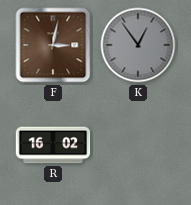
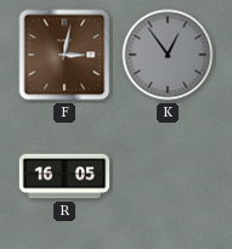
R: 16:02 -> 16:05 (64, 176)
